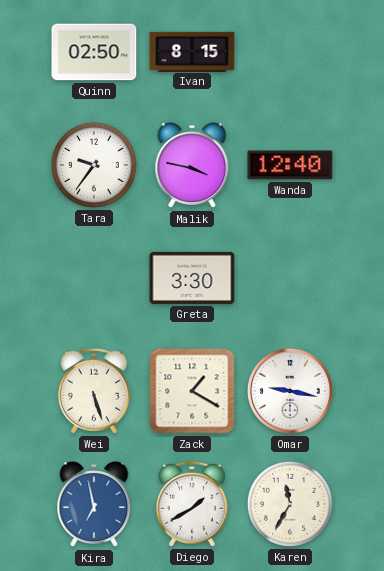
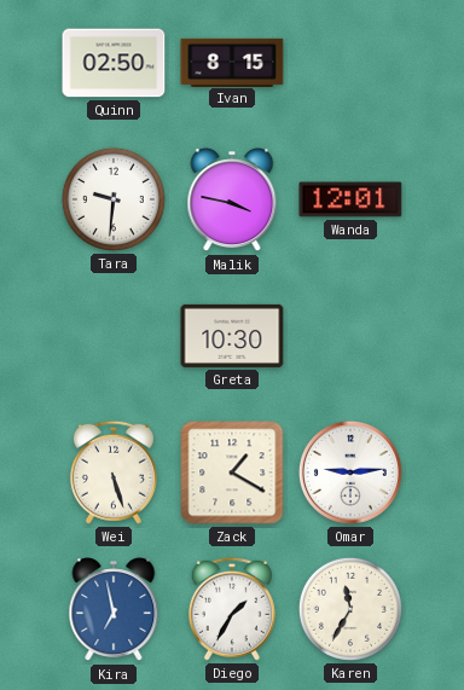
Tara: 9:36 -> 9:31 (114, 199)
Wanda: 12:40 -> 12:01 (350, 199)
Greta: 3:30 -> 10:30 (232, 336)
Omar: 9:17 -> 9:14 (350, 472)
Diego: 1:40 -> 1:35 (232, 609)
